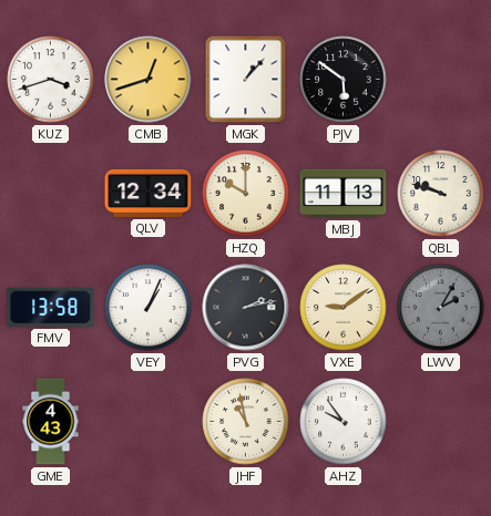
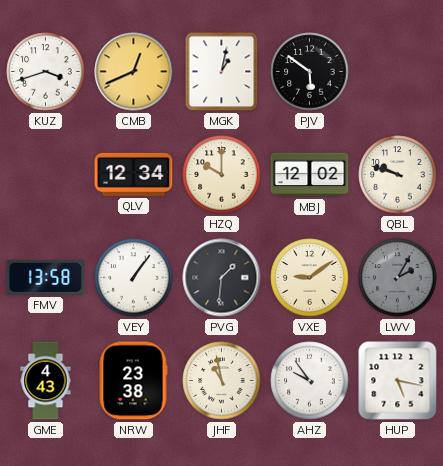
CMB: 12:42 -> 12:41 (134, 72)
MGK: 1:07 -> 1:02 (222, 72)
MBJ: 11:13 -> 12:02 (310, 175)
VEY: 1:04 -> 1:06 (134, 278)
PVG: 2:13 -> 1:31 (222, 278)
NRW: none -> 23:38 (133, 381)
HUP: none -> 5:17 (398, 381)
